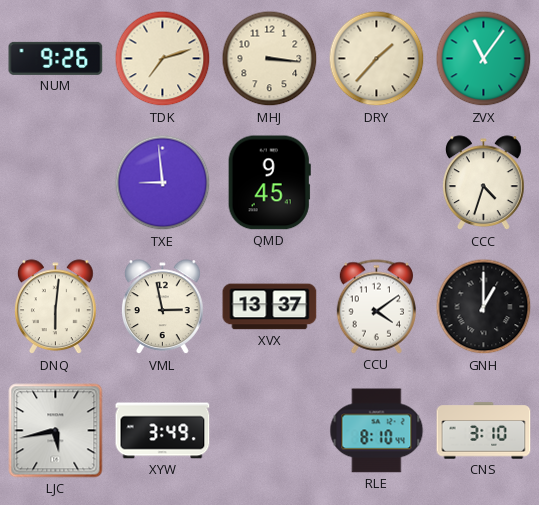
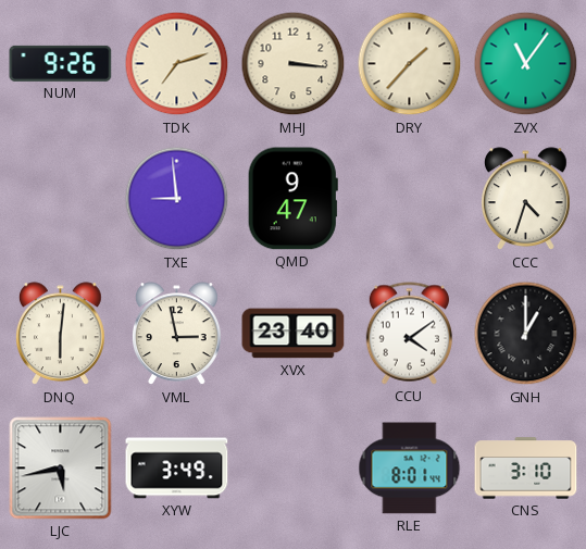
QMD: 9:45 -> 9:47 (292, 199)
XVX: 13:37 -> 23:40 (294, 334)
RLE: 8:10 -> 8:01 (410, 469)
